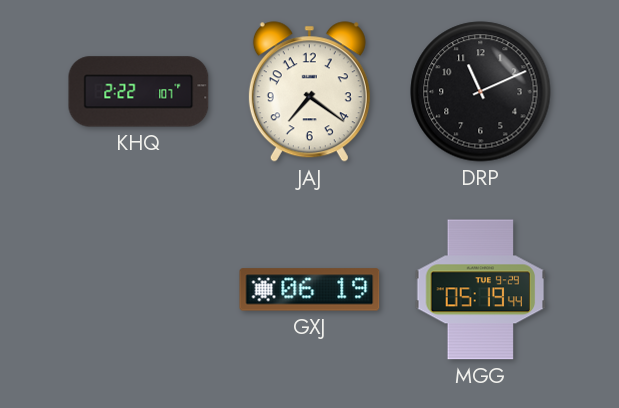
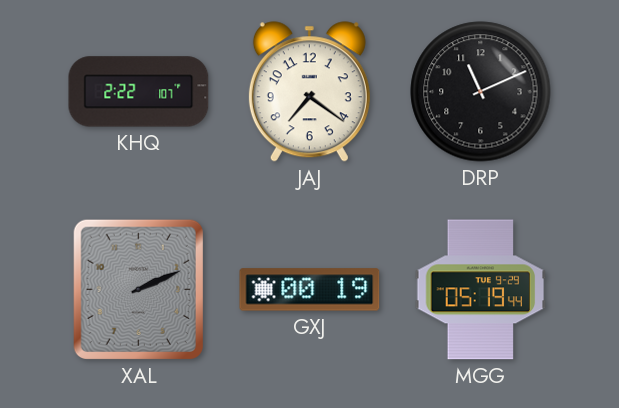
XAL: none -> 2:11 (138, 289)
GXJ: 06:19 -> 00:19 (310, 290)
